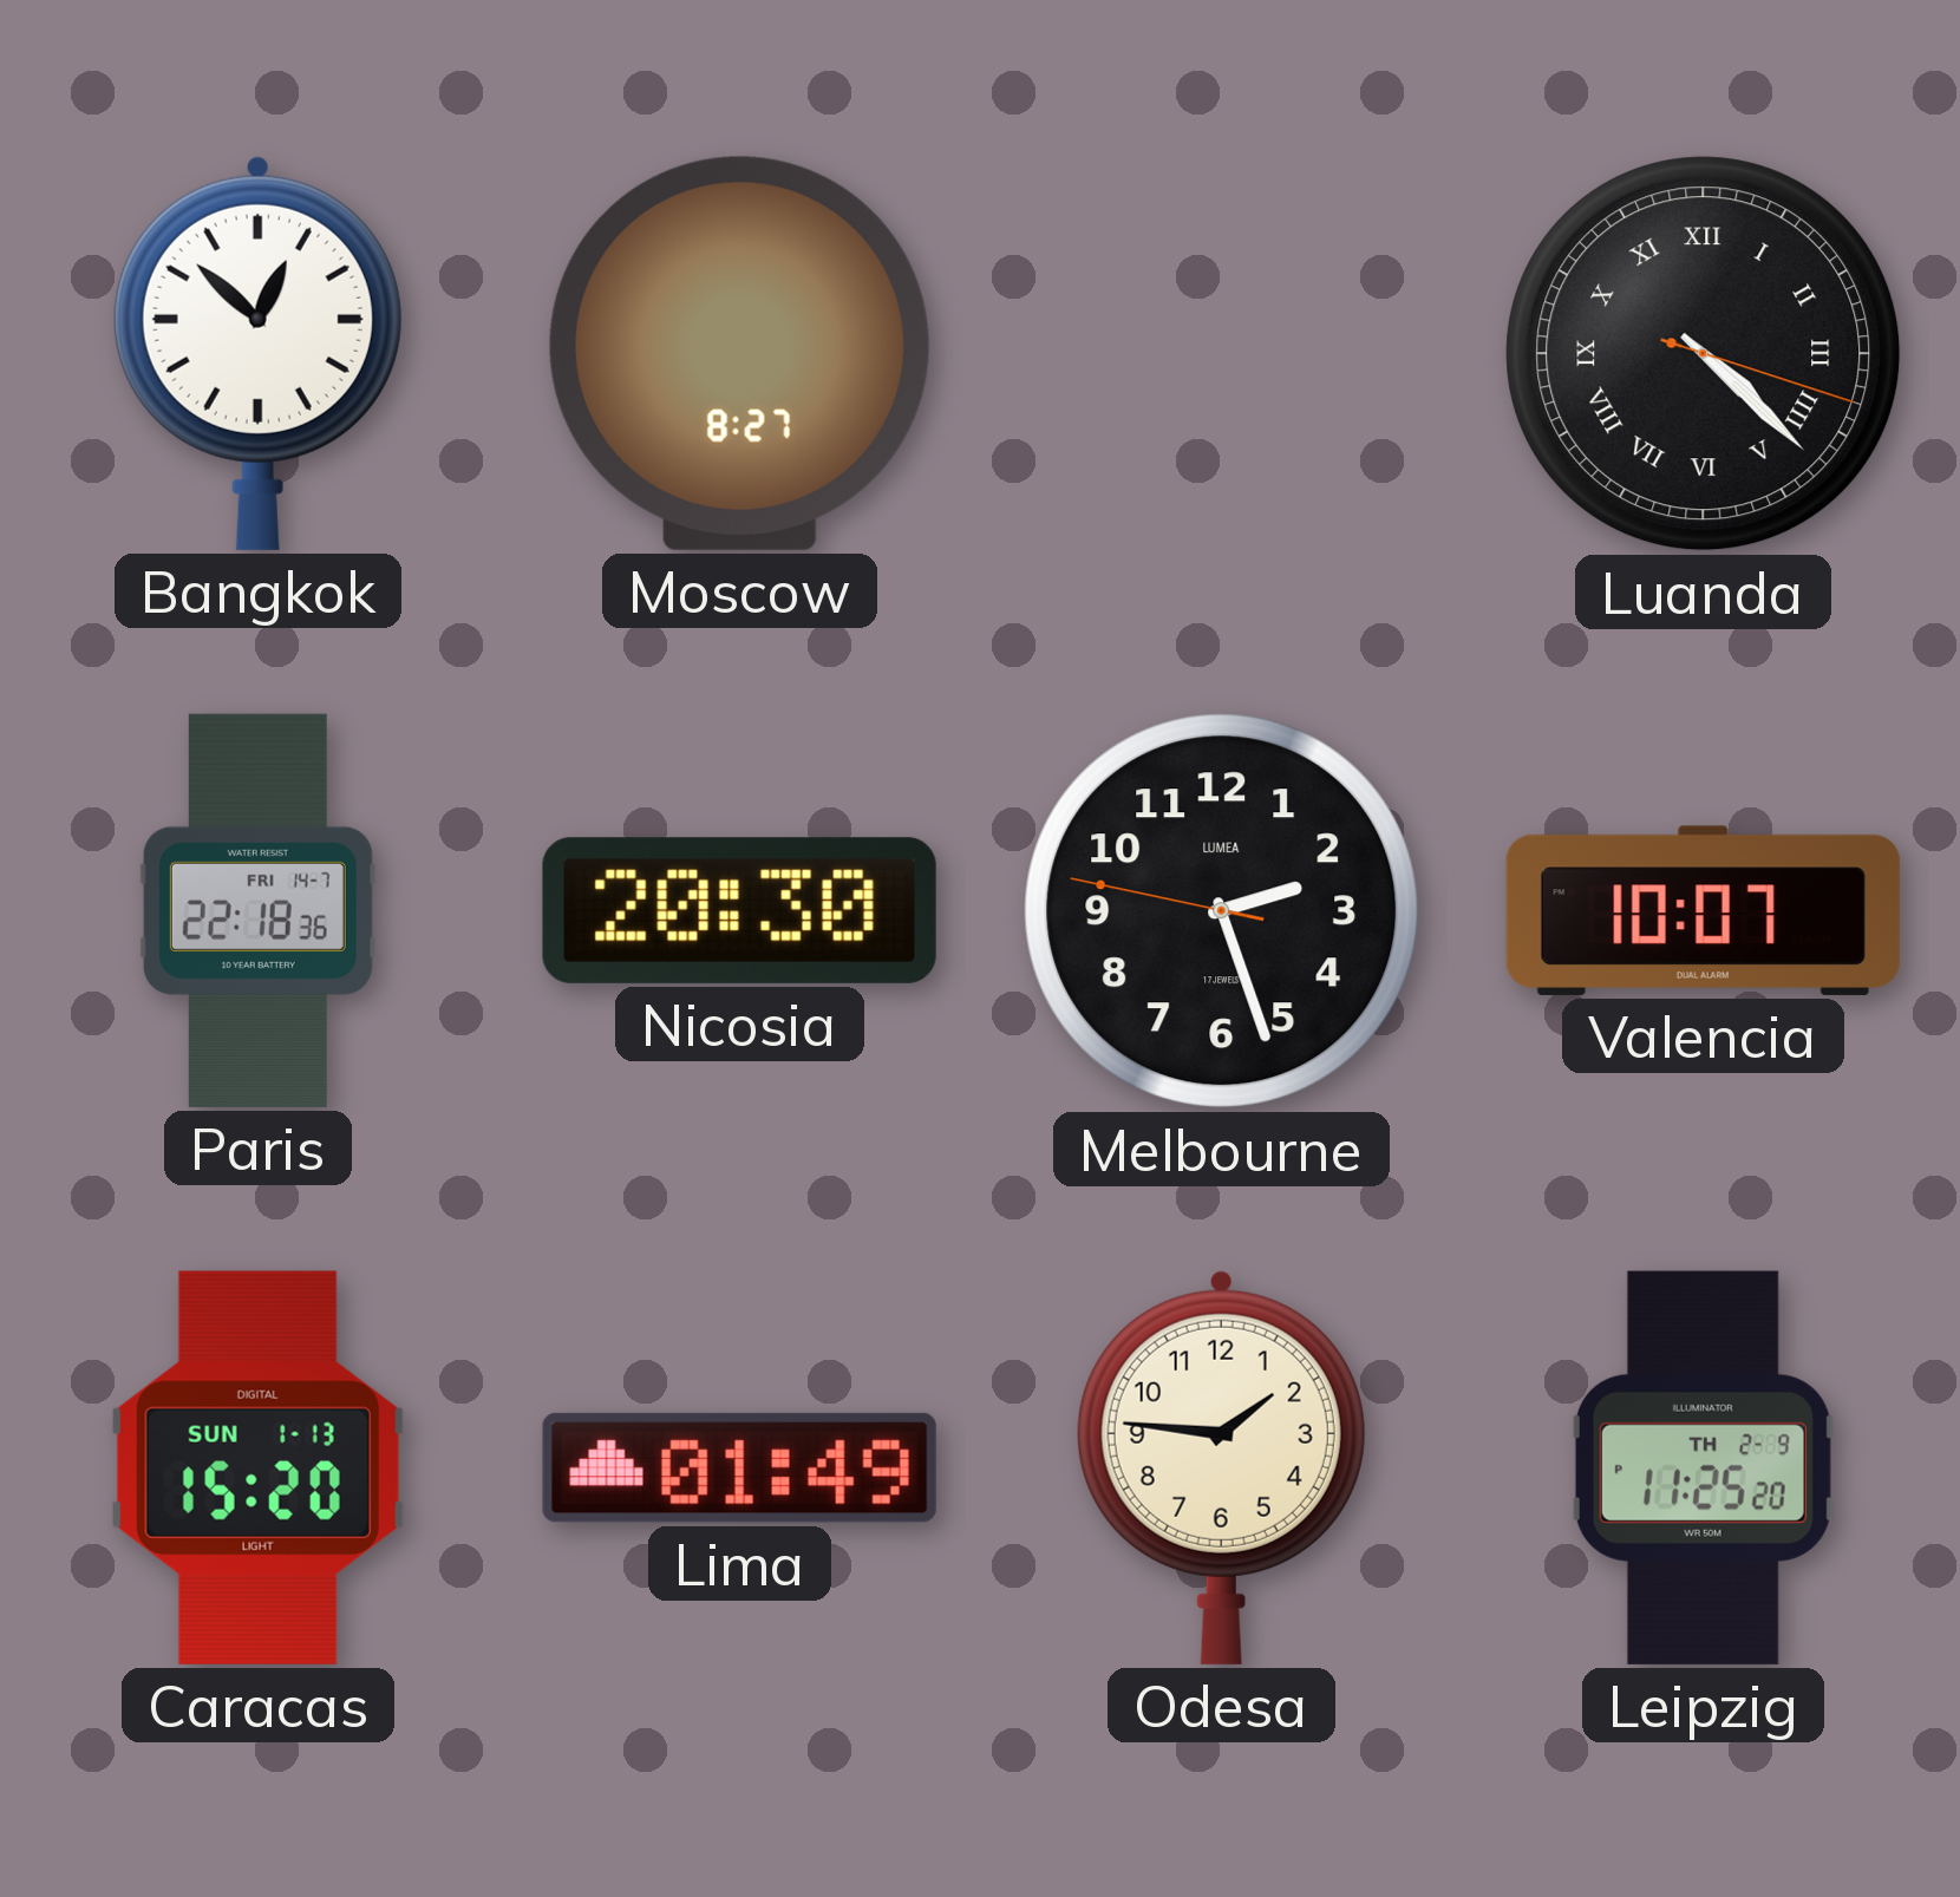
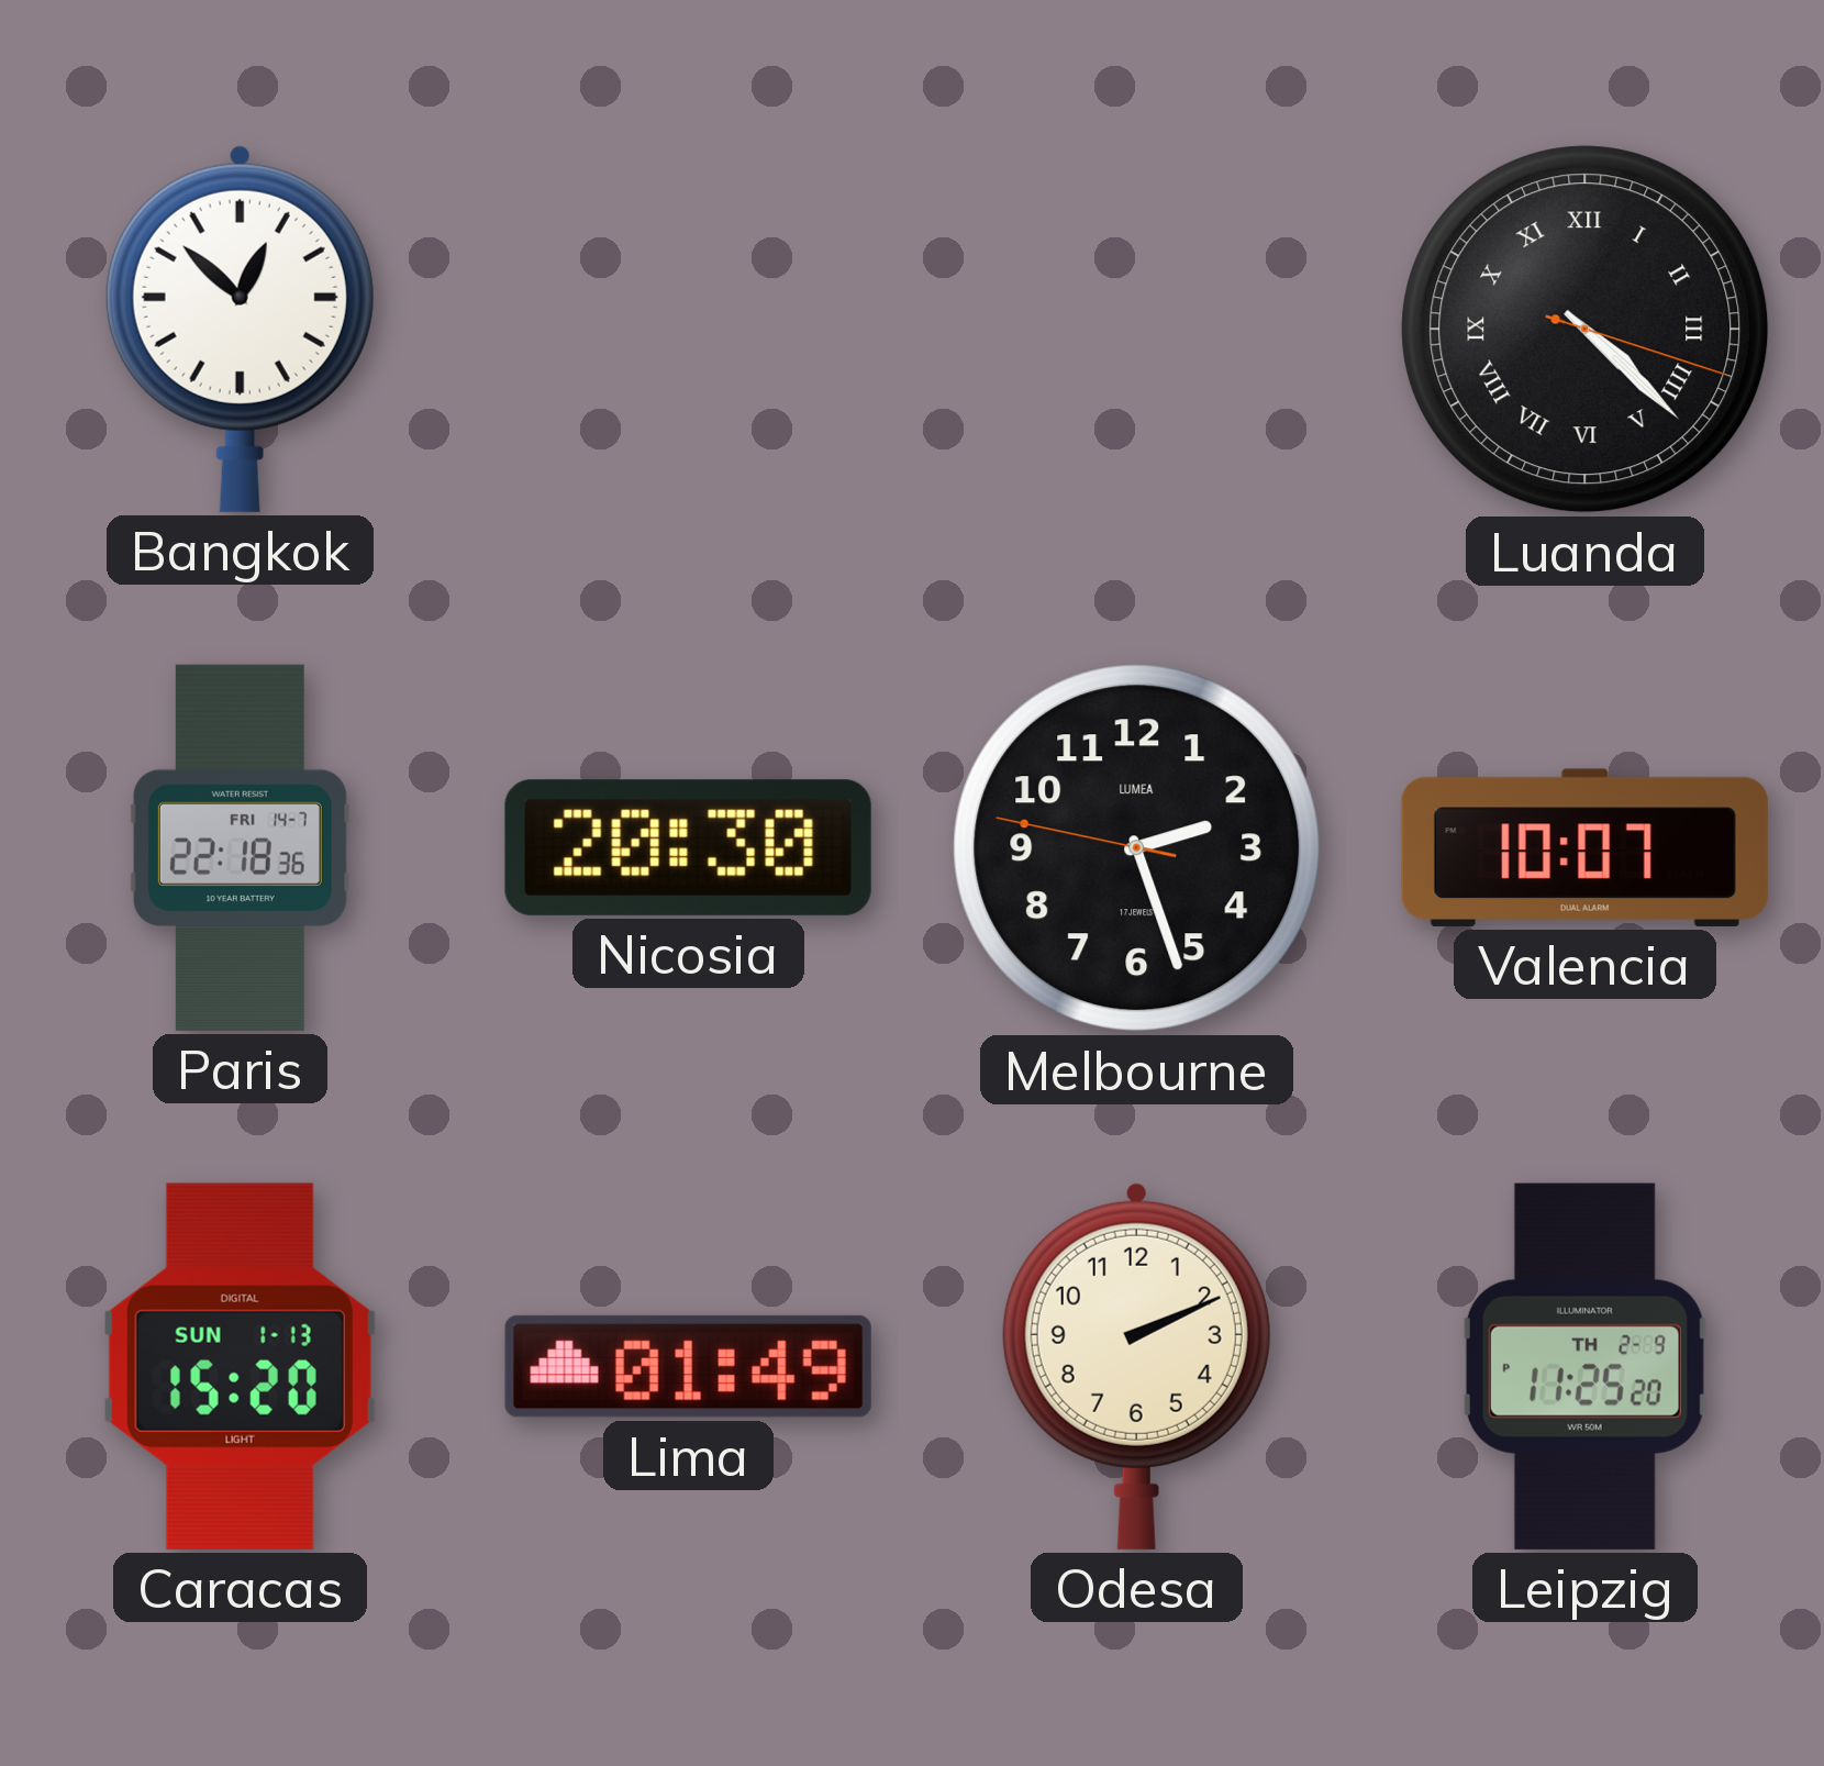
Moscow: 8:27 -> none (739, 353)
Odesa: 1:46 -> 2:11 (1136, 1366)
